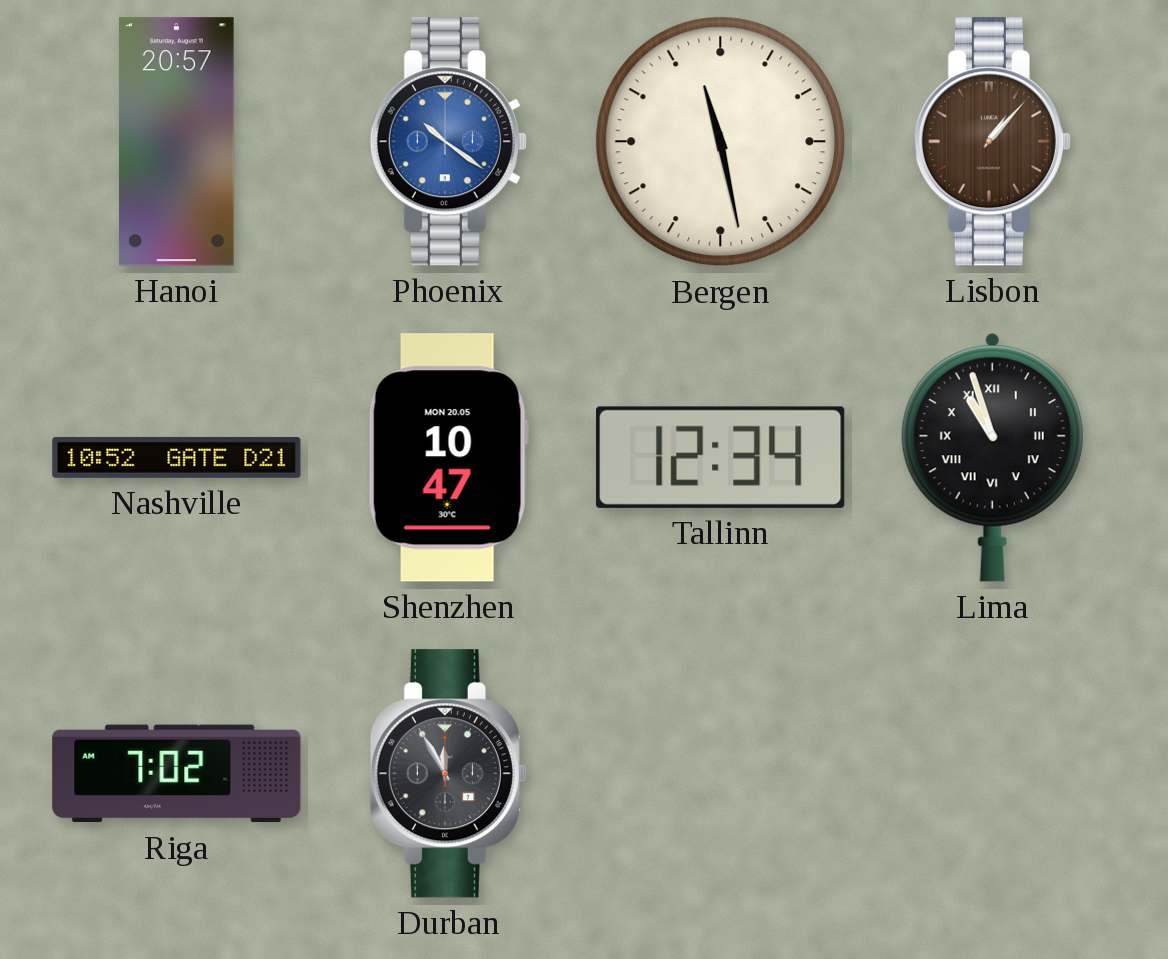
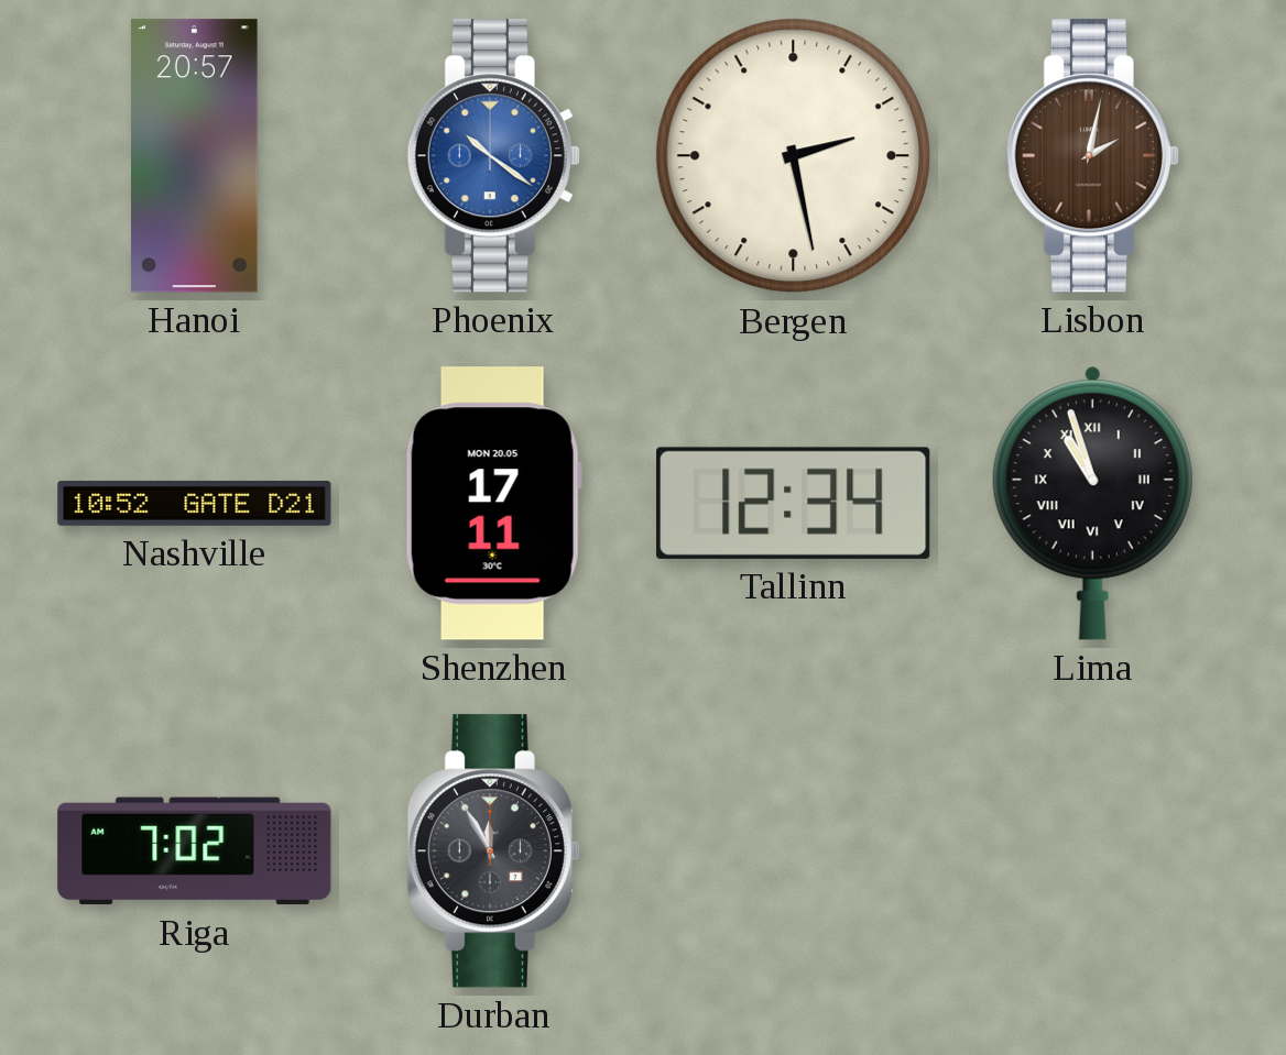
Bergen: 11:28 -> 2:28 (794, 156)
Lisbon: 1:07 -> 2:02 (1092, 156)
Shenzhen: 10:47 -> 17:11 (493, 504)
